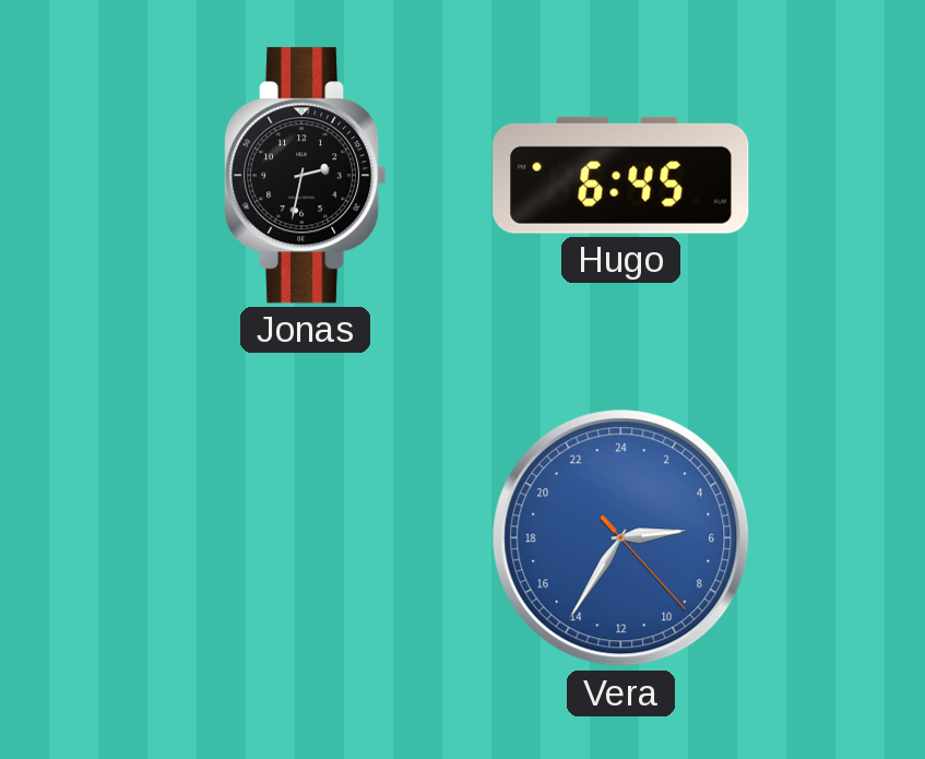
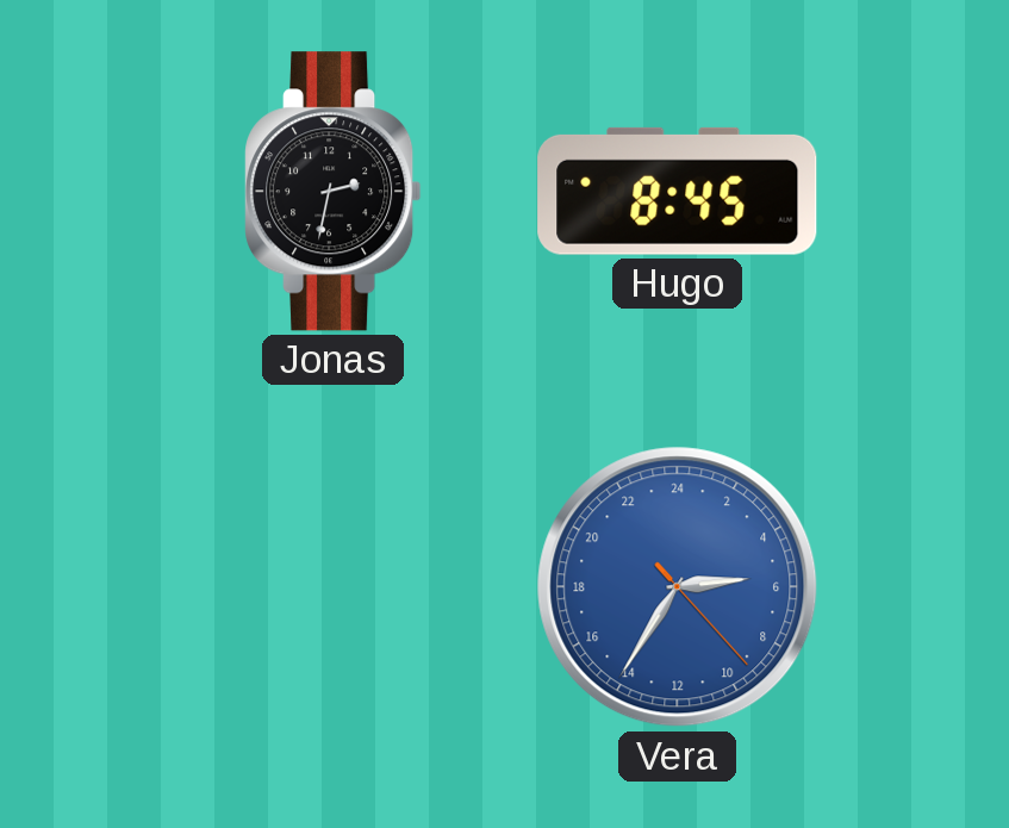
Hugo: 6:45 -> 8:45 (678, 191)
